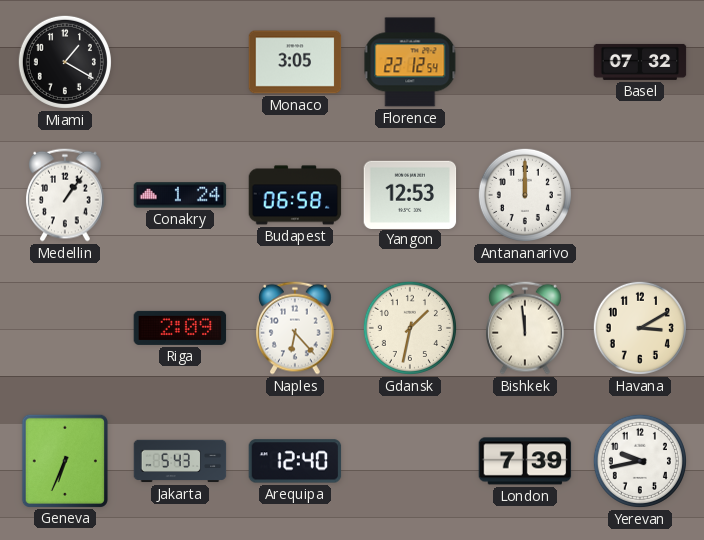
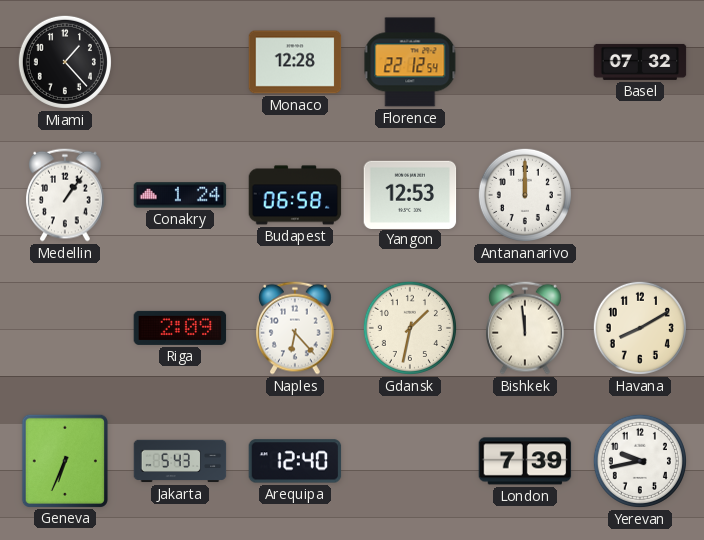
Miami: 1:20 -> 1:23 (65, 62)
Monaco: 3:05 -> 12:28 (295, 62)
Havana: 3:10 -> 8:10 (640, 328)
